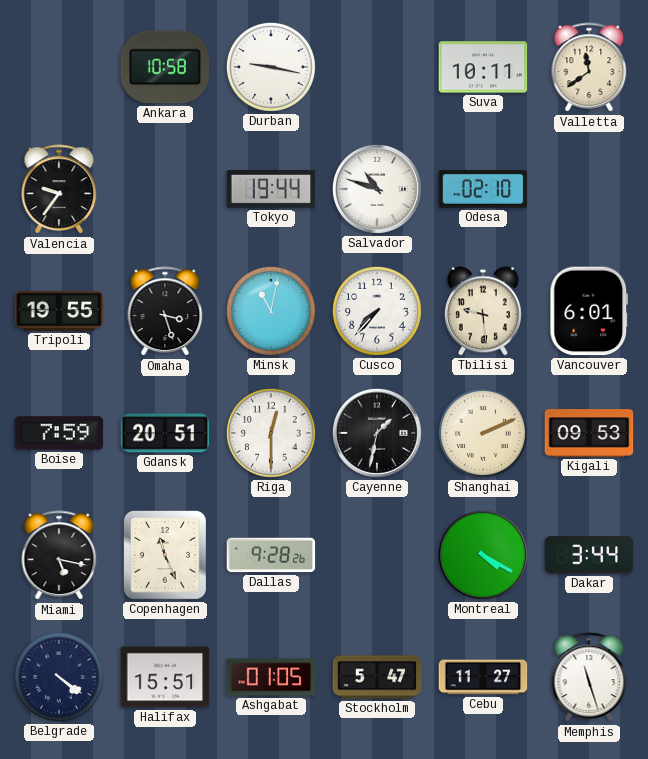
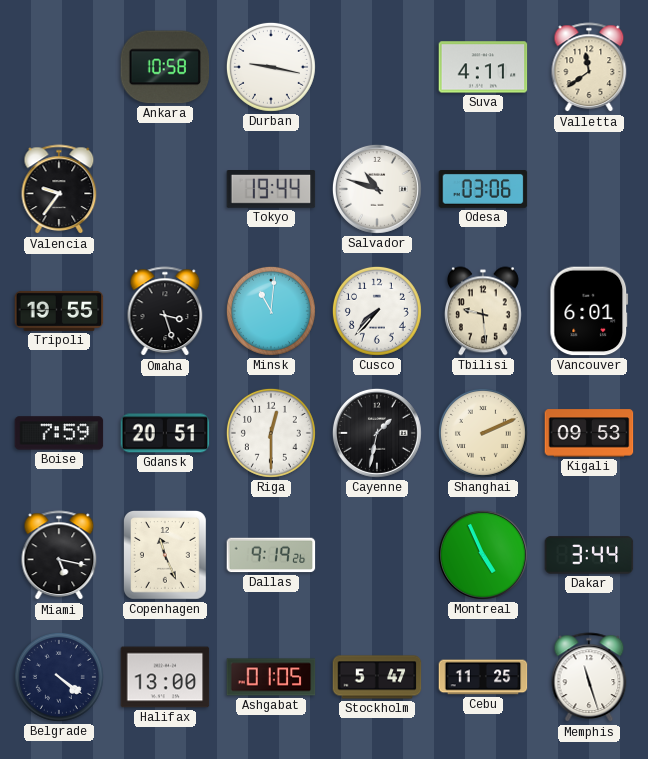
Suva: 10:11 -> 4:11 (483, 67)
Odesa: 02:10 -> 03:06 (483, 190)
Minsk: 11:02 -> 11:01 (271, 311)
Dallas: 9:28 -> 9:19 (271, 555)
Montreal: 4:20 -> 4:56 (483, 555)
Halifax: 15:51 -> 13:00 (165, 677)
Cebu: 11:27 -> 11:25 (483, 677)
